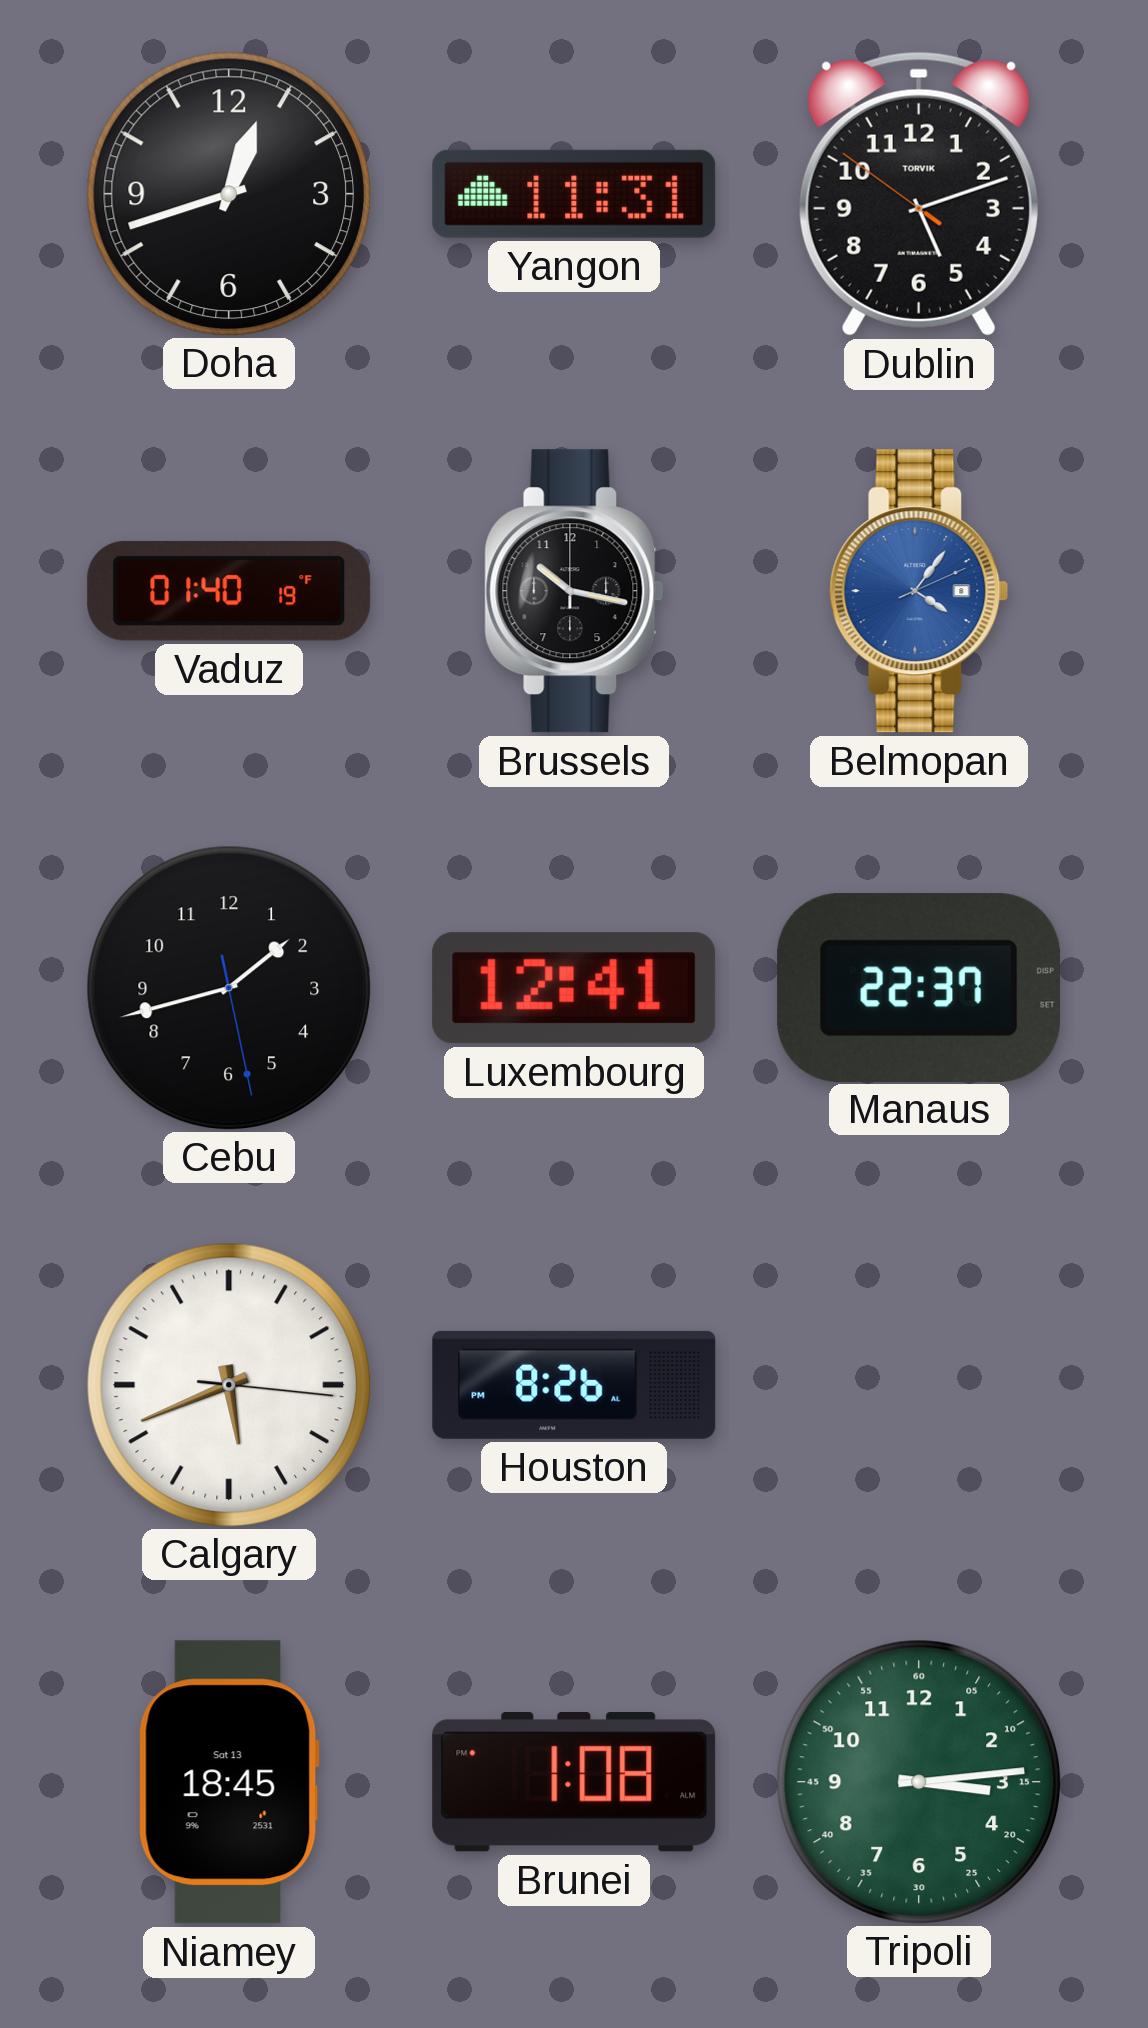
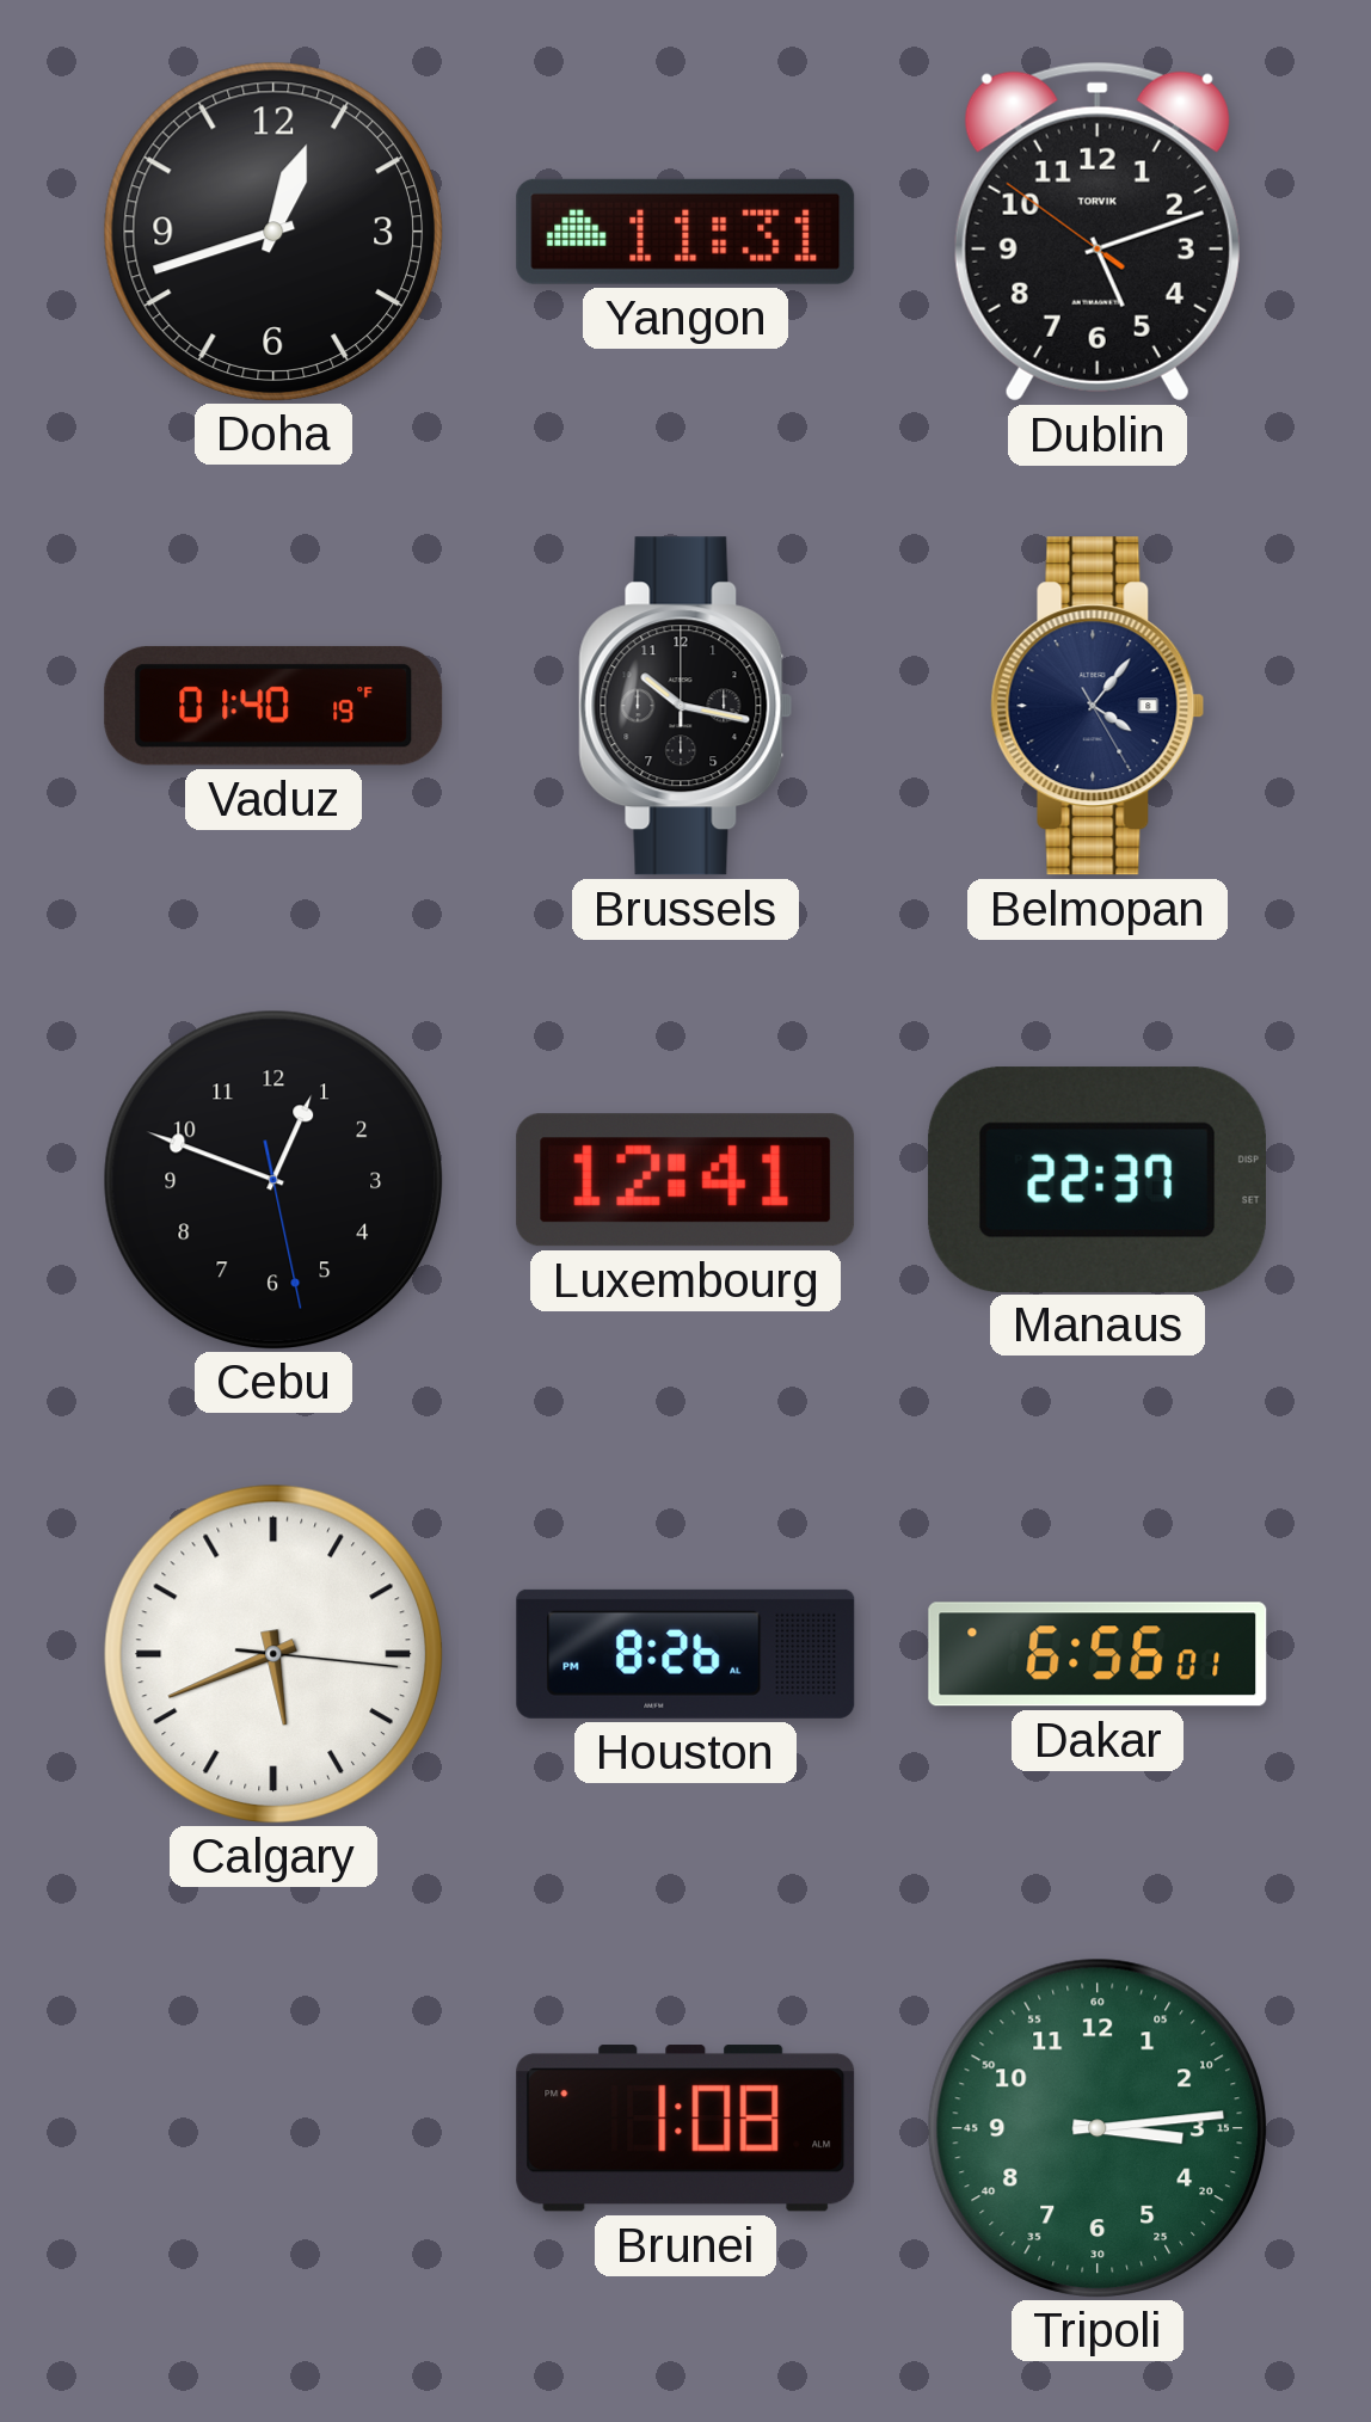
Belmopan: 4:06:11 -> 4:06:25 (1098, 706)
Belmopan dial: blue -> navy (1098, 706)
Cebu: 1:42 -> 12:48 (272, 1179)
Dakar: none -> 6:56 (1098, 1654)
Niamey: 18:45 -> none (229, 1782)
